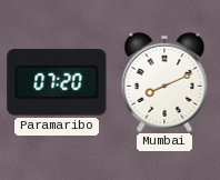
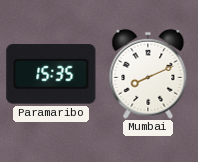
Paramaribo: 07:20 -> 15:35 (51, 74)
